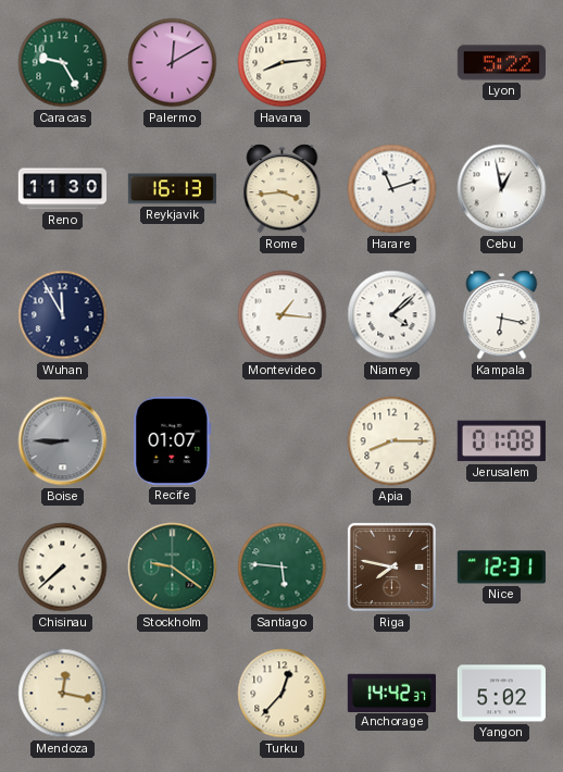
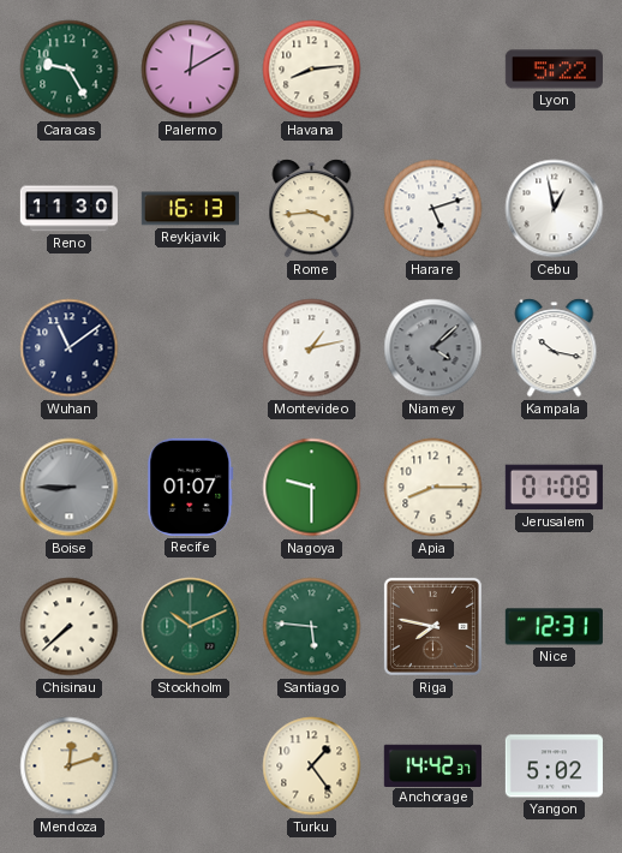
Harare: 11:12 -> 5:12 (433, 209)
Wuhan: 11:55 -> 11:09 (70, 348)
Montevideo: 1:16 -> 1:13 (312, 348)
Niamey dial: white -> grey (433, 348)
Kampala: 6:17 -> 10:17 (555, 348)
Nagoya: none -> 9:30 (312, 488)
Stockholm: 9:21 -> 10:11 (191, 627)
Mendoza: 12:17 -> 12:12 (70, 766)
Turku: 12:37 -> 1:24 (312, 766)
